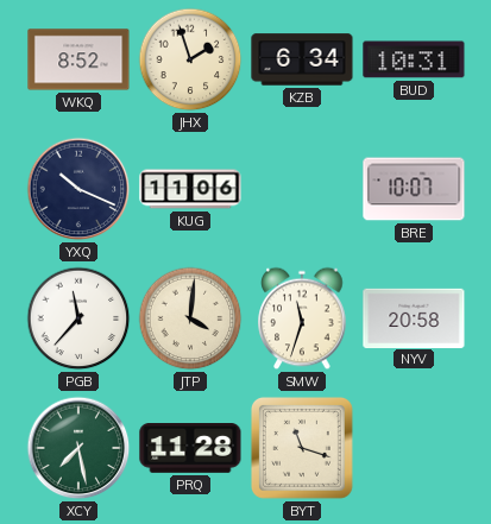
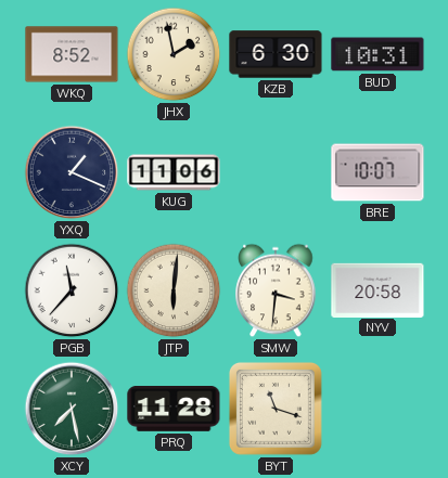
JHX: 1:57 -> 1:58 (174, 54)
KZB: 6:34 -> 6:30 (276, 54)
YXQ: 10:19 -> 1:19 (72, 172)
JTP: 4:01 -> 6:01 (174, 290)
SMW: 11:33 -> 3:31 (276, 290)
